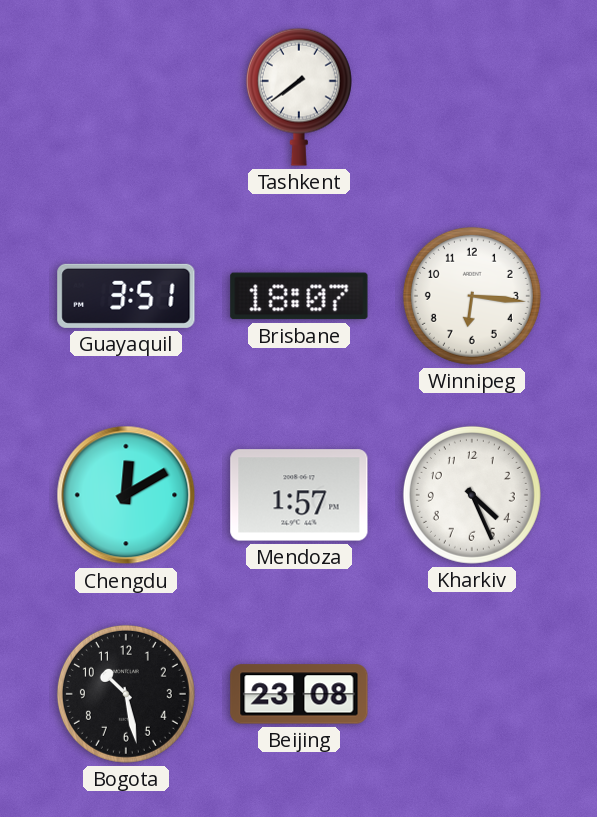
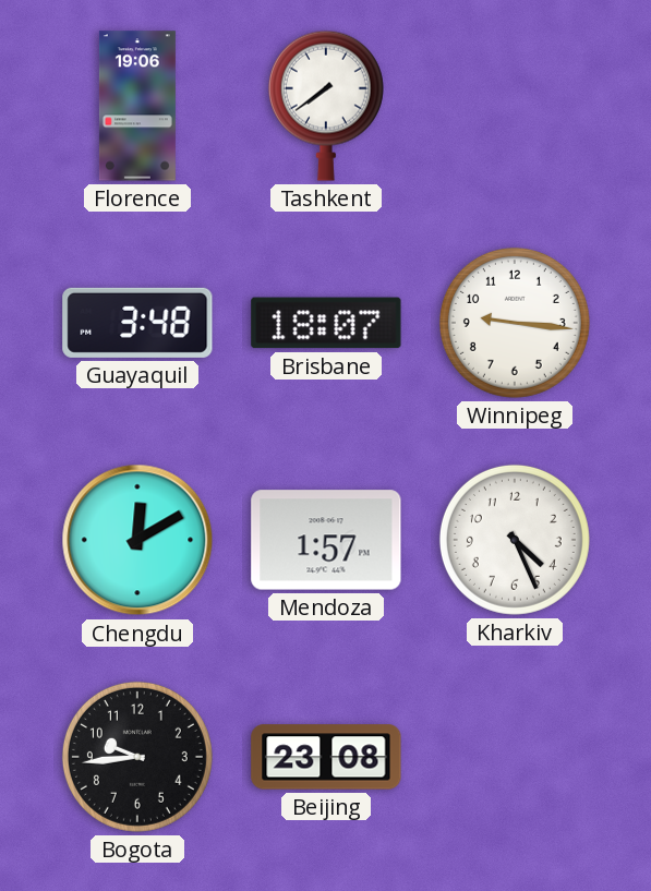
Florence: none -> 19:06 (137, 106)
Guayaquil: 3:51 -> 3:48 (137, 323)
Winnipeg: 6:16 -> 9:16 (515, 323)
Bogota: 10:28 -> 9:44 (137, 757)
